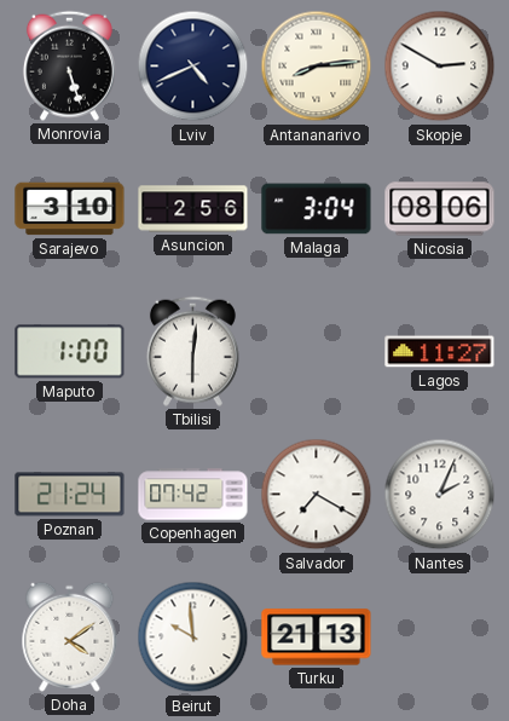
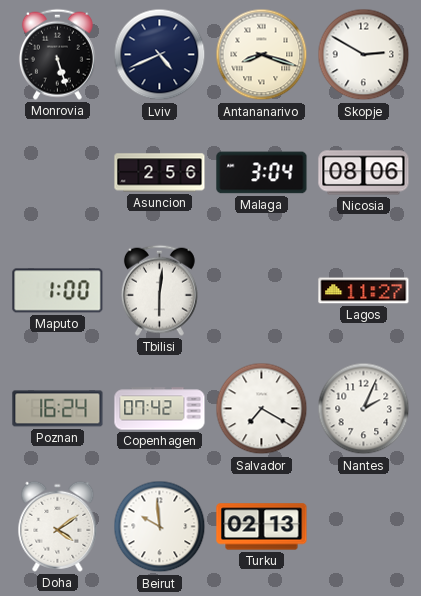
Antananarivo: 8:14 -> 8:18 (262, 55)
Sarajevo: 3:10 -> none (70, 209)
Poznan: 21:24 -> 16:24 (58, 409)
Turku: 21:13 -> 02:13 (262, 527)
